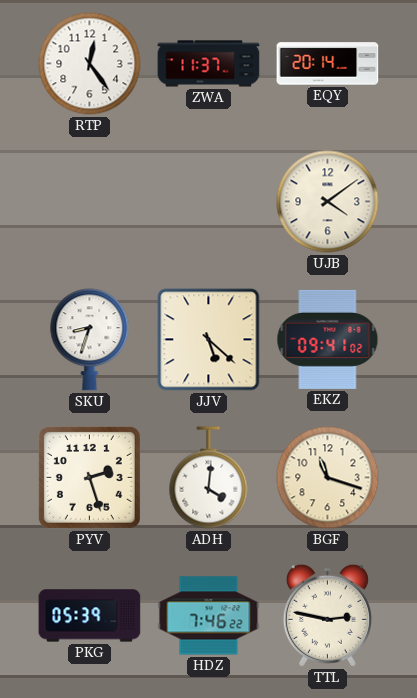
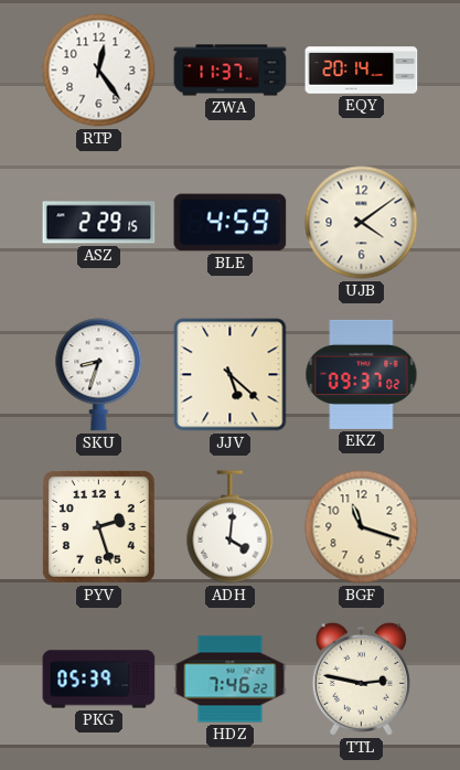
ASZ: none -> 2:29 (99, 223)
BLE: none -> 4:59 (231, 223)
EKZ: 09:41 -> 09:37 (362, 374)
